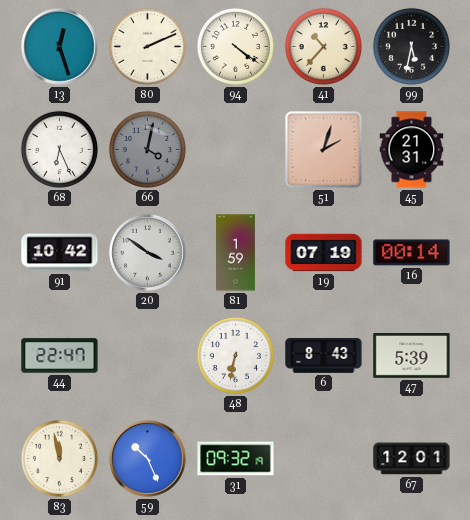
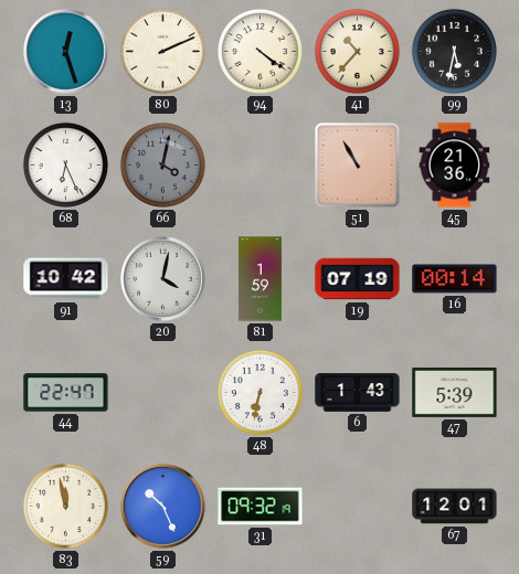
51: 2:03 -> 10:55 (358, 166)
45: 21:31 -> 21:36 (455, 166)
20: 3:51 -> 4:02 (163, 279)
6: 8:43 -> 1:43 (358, 393)
